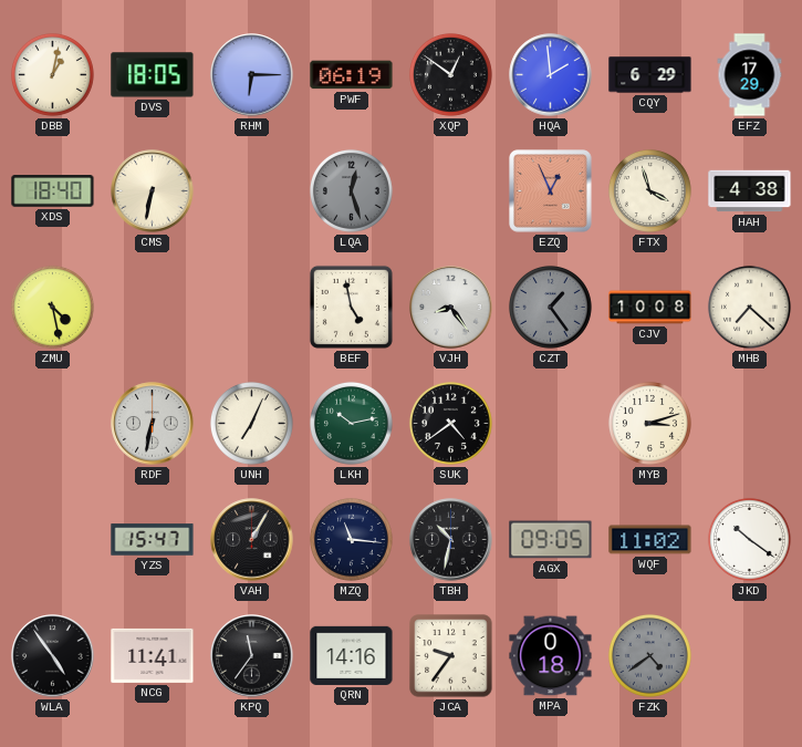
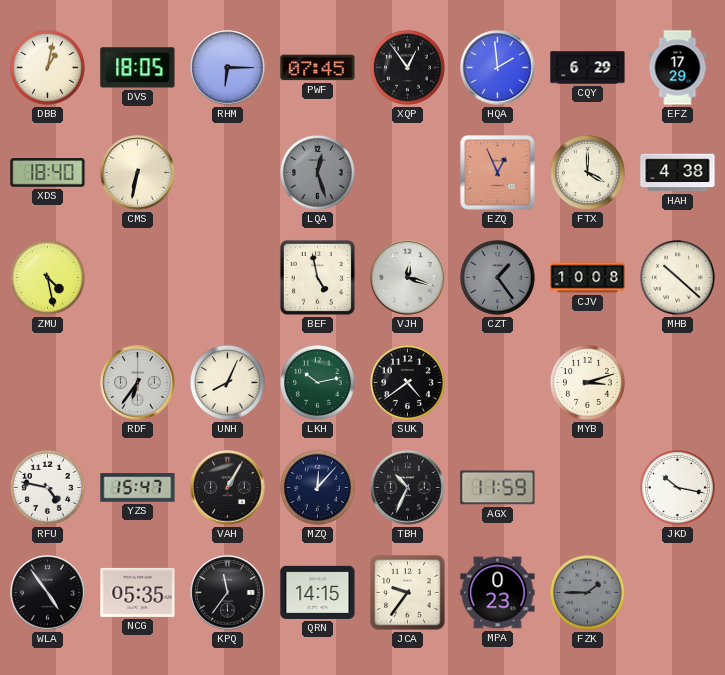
PWF: 06:19 -> 07:45 (318, 68)
XQP: 12:51 -> 12:54 (407, 67)
FTX: 3:57 -> 4:00 (587, 172)
VJH: 8:24 -> 12:18 (408, 278)
MHB: 7:22 -> 10:22 (677, 277)
RDF: 6:32 -> 6:36 (138, 383)
UNH: 7:04 -> 8:04 (227, 382)
RFU: none -> 4:47 (47, 487)
MZQ: 11:16 -> 12:07 (317, 487)
TBH: 10:32 -> 10:34 (408, 488)
AGX: 09:05 -> 11:59 (498, 488)
WQF: 11:02 -> none (650, 540)
JKD: 10:21 -> 10:17 (677, 487)
NCG: 11:41 -> 05:35 (138, 592)
QRN: 14:16 -> 14:15 (318, 592)
MPA: 0:18 -> 0:23 (498, 593)
FZK: 4:39 -> 1:45 (587, 592)
